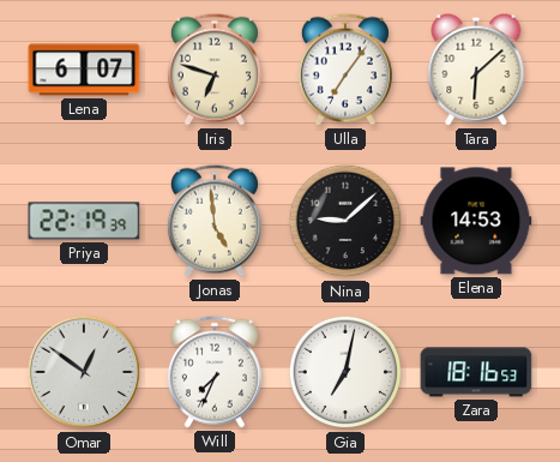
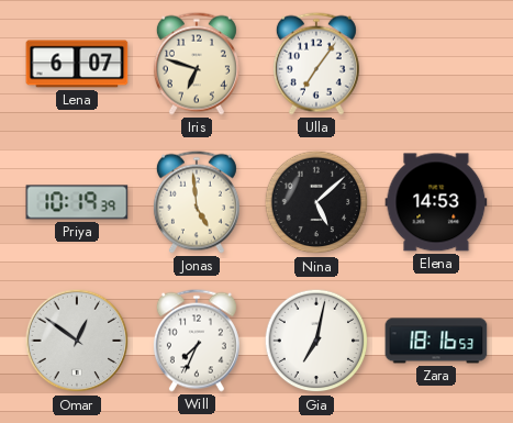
Tara: 6:08 -> none (476, 70)
Priya: 22:19 -> 10:19 (77, 202)
Nina: 9:08 -> 5:08 (316, 202)
